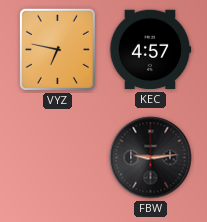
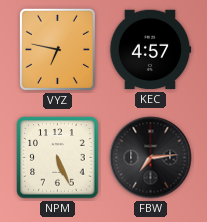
NPM: none -> 5:26 (58, 158)
FBW: 9:14 -> 7:14 (151, 158)
